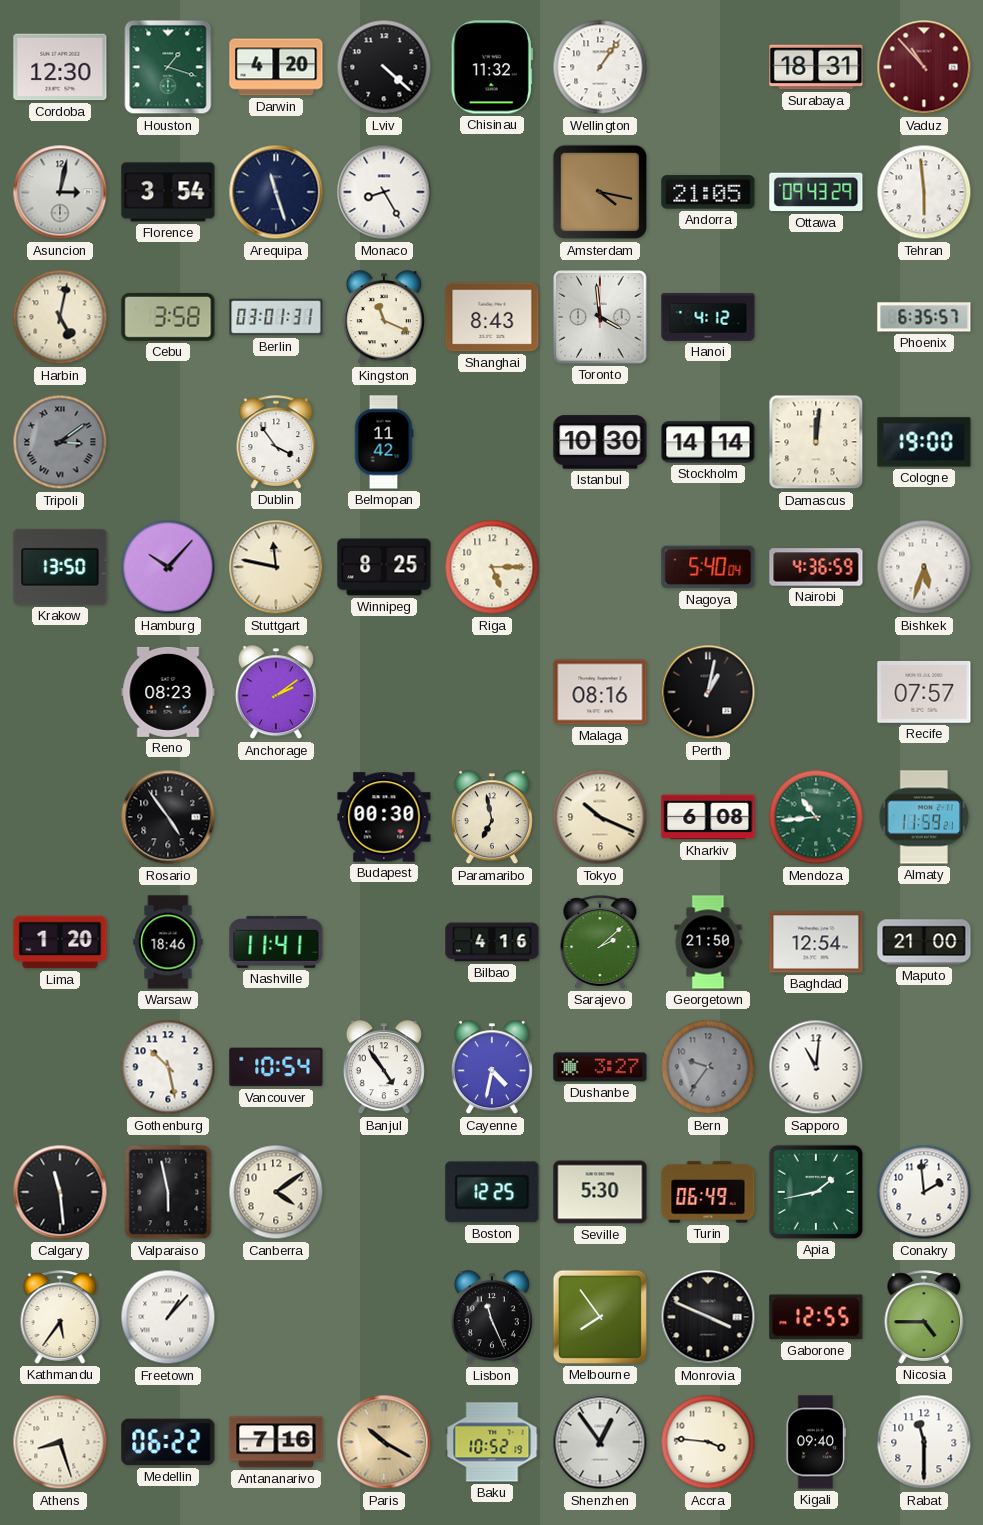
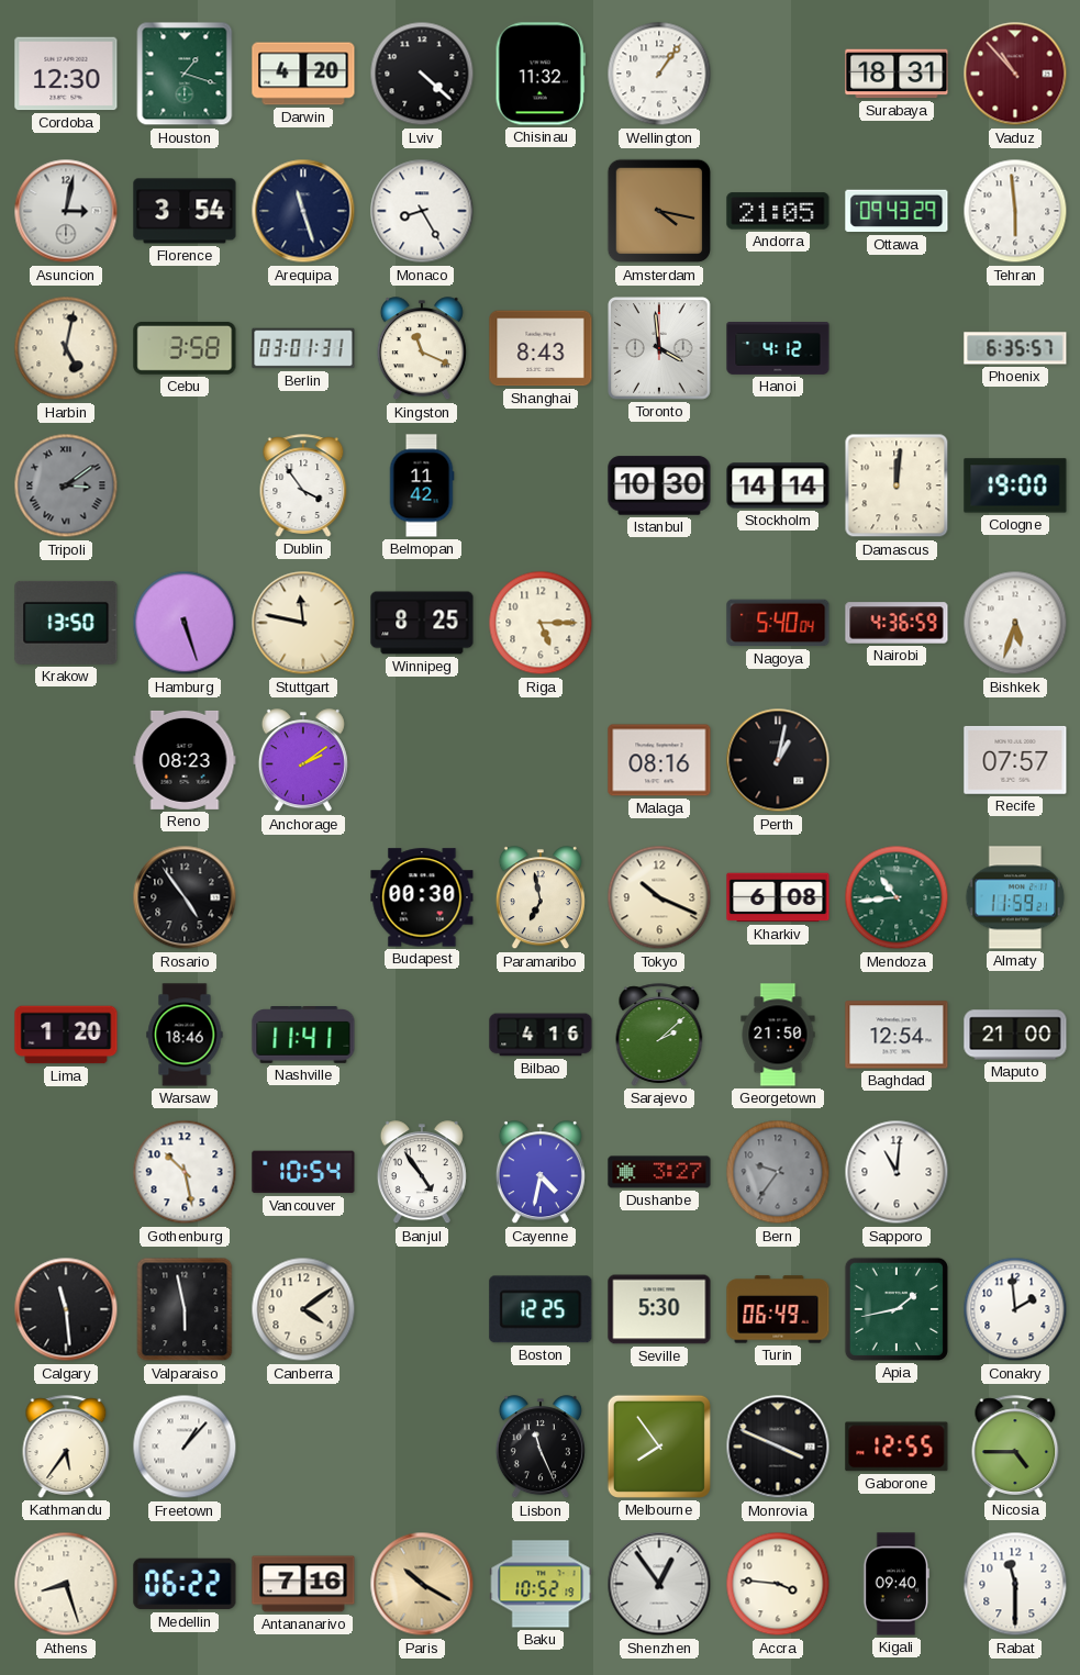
Hamburg: 10:07 -> 5:27 (185, 623)
